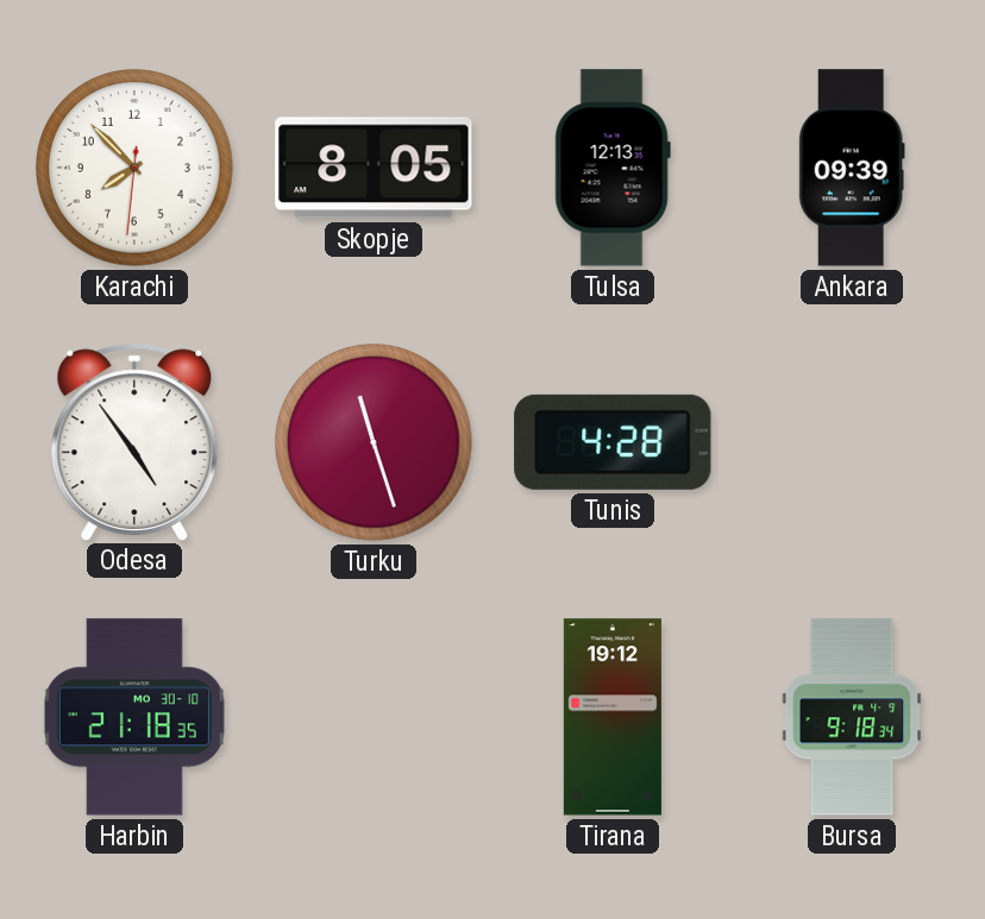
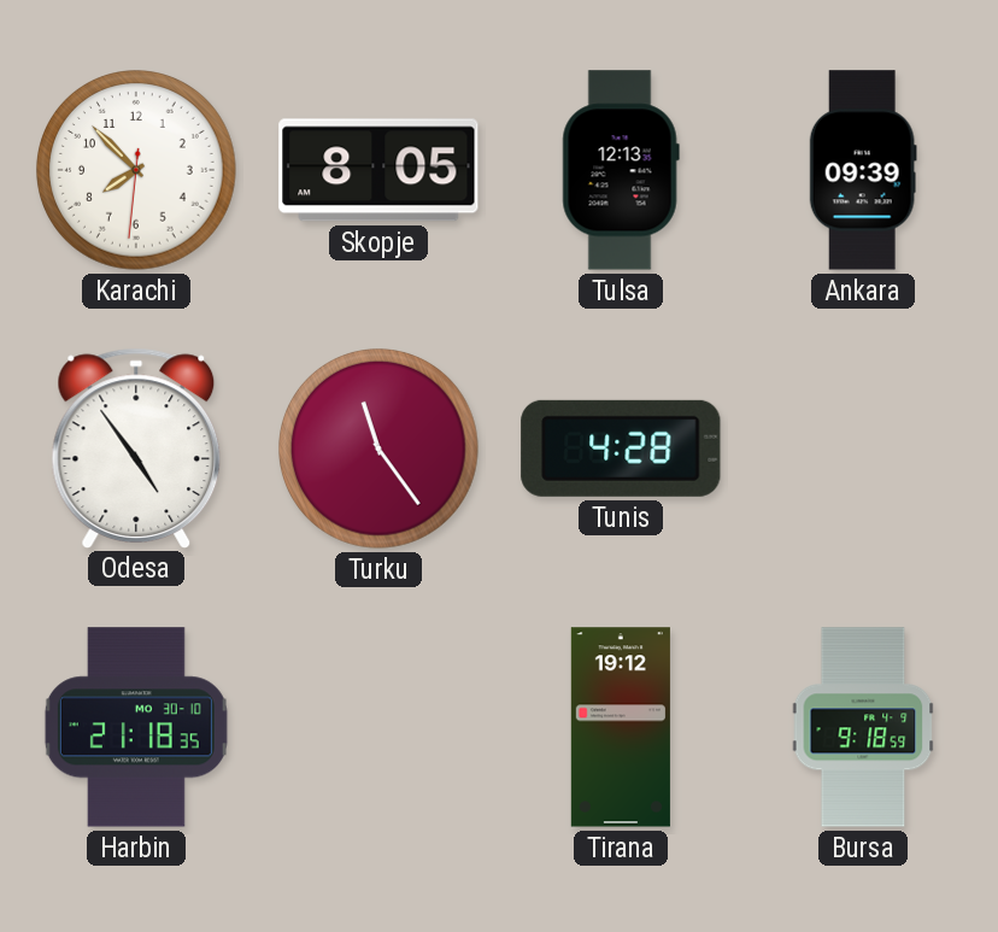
Turku: 11:27 -> 11:24 (378, 449)
Bursa: 9:18:34 -> 9:18:59 (863, 727)
